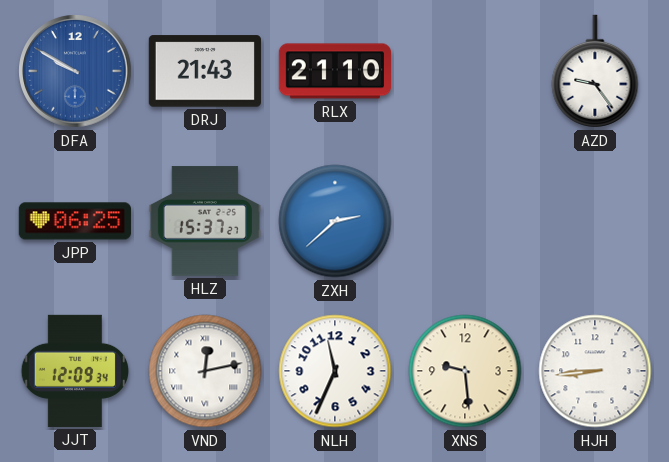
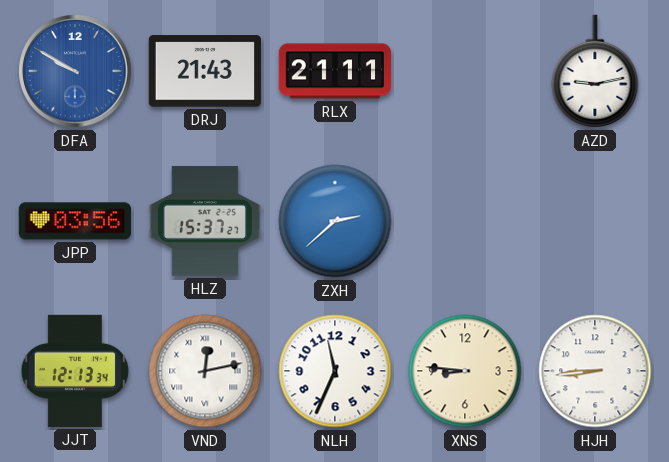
RLX: 21:10 -> 21:11 (334, 71)
AZD: 9:24 -> 9:13 (595, 71)
JPP: 06:25 -> 03:56 (75, 221)
JJT: 12:09 -> 12:13 (74, 371)
XNS: 9:29 -> 8:46 (465, 371)
